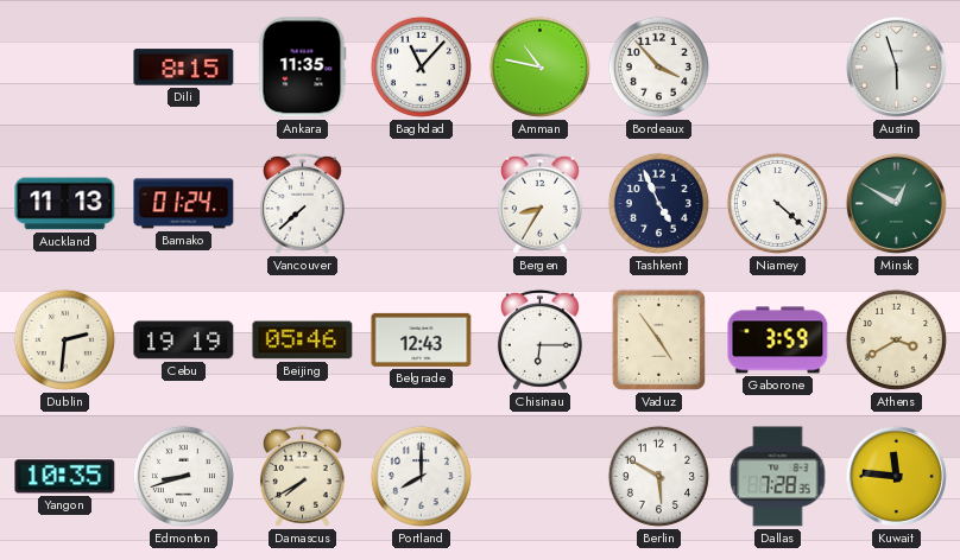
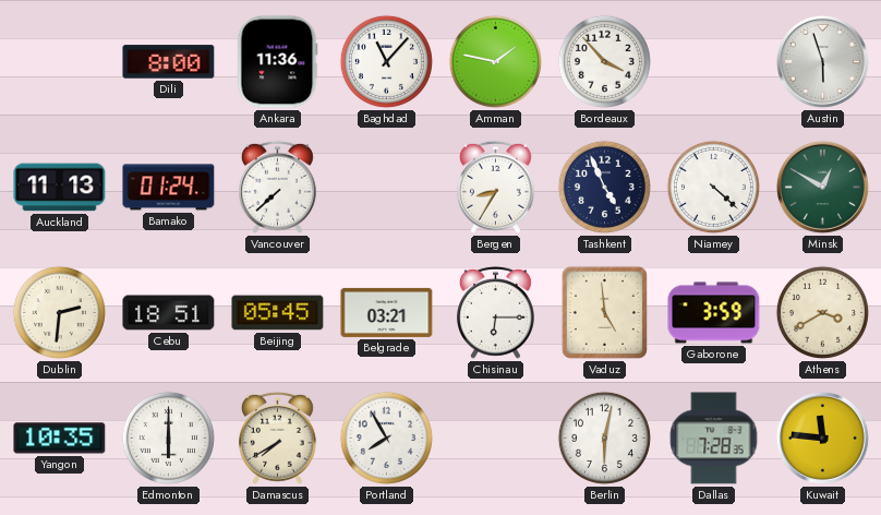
Dili: 8:15 -> 8:00 (169, 62)
Ankara: 11:35 -> 11:36 (278, 62)
Amman: 10:47 -> 1:47 (495, 61)
Cebu: 19:19 -> 18:51 (169, 313)
Beijing: 05:46 -> 05:45 (278, 313)
Belgrade: 12:43 -> 03:21 (387, 312)
Vaduz: 4:54 -> 4:59 (604, 312)
Edmonton: 8:42 -> 6:00 (168, 438)
Portland: 8:00 -> 7:55 (386, 438)
Berlin: 5:50 -> 6:02 (604, 438)
